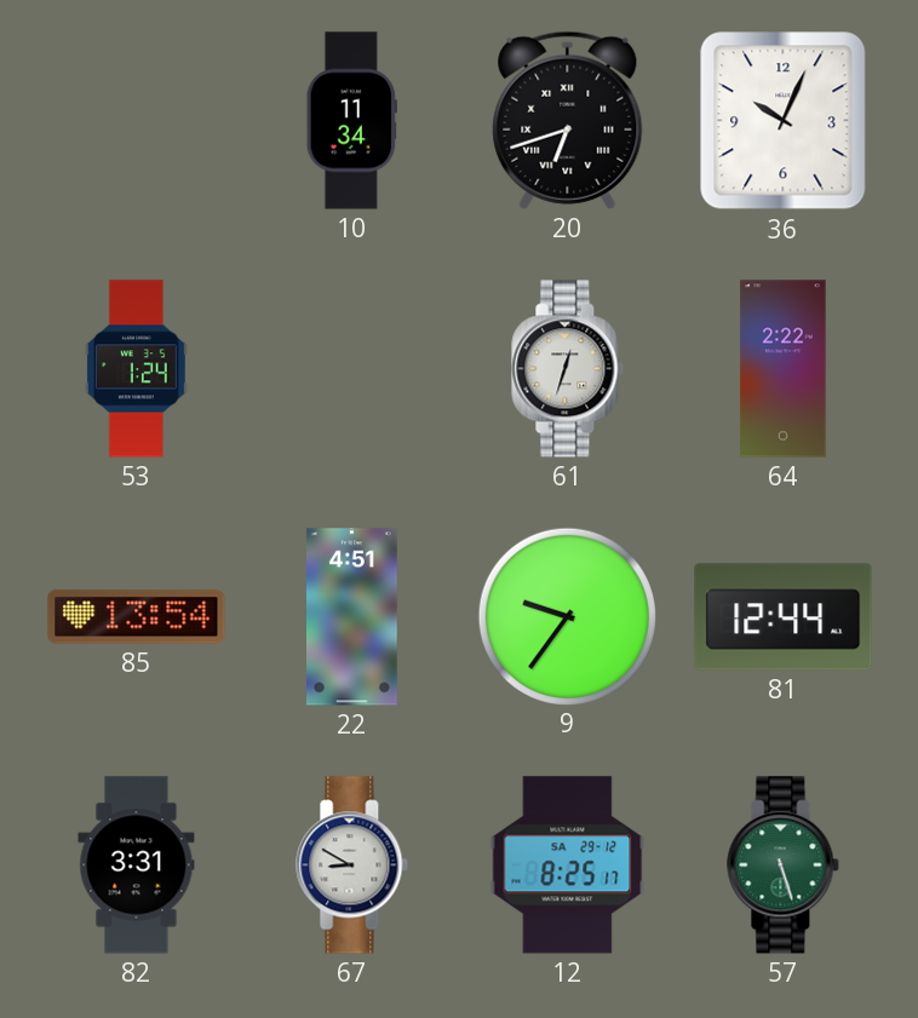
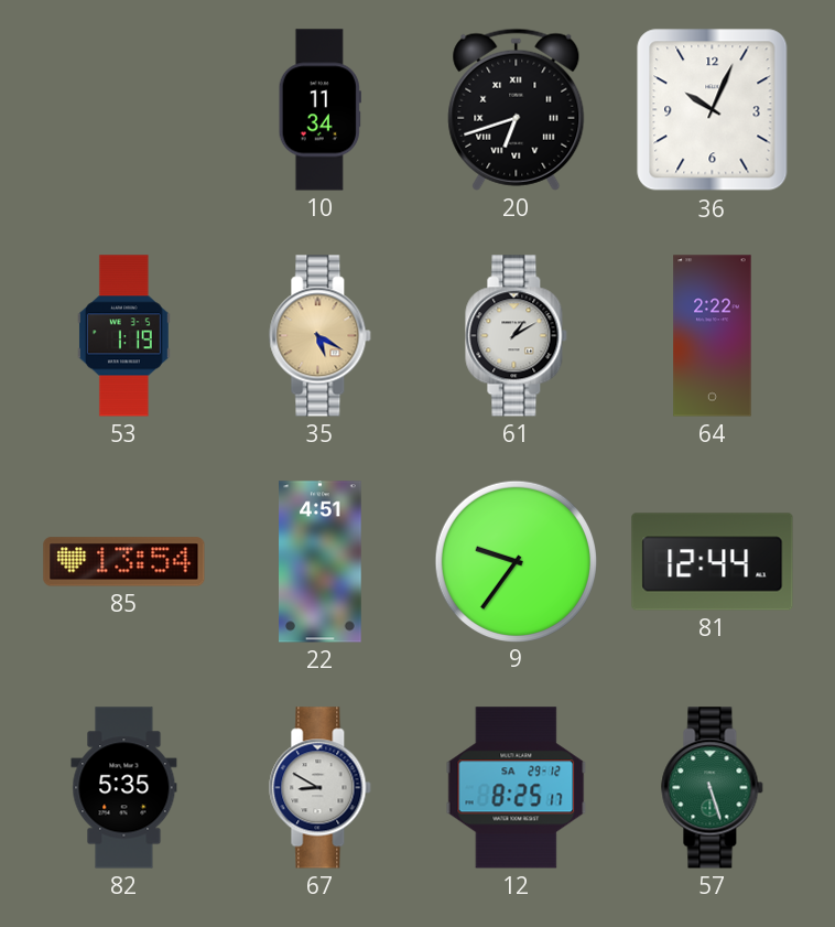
53: 1:24 -> 1:19 (123, 336)
35: none -> 5:20 (321, 336)
61: 12:33 -> 1:10 (517, 336)
82: 3:31 -> 5:35 (124, 788)
